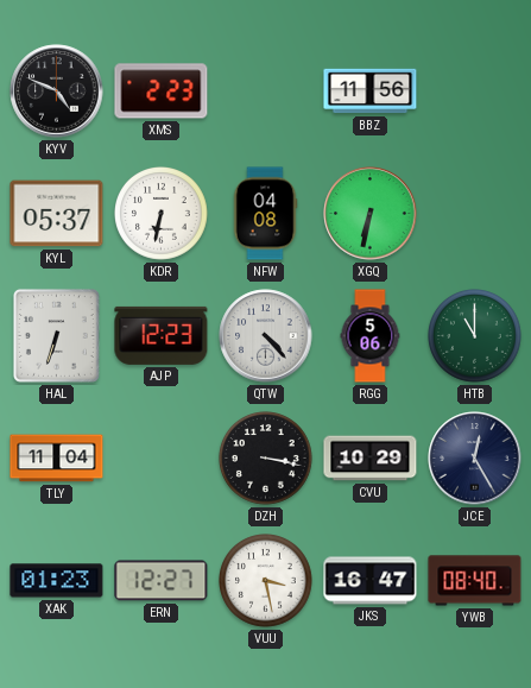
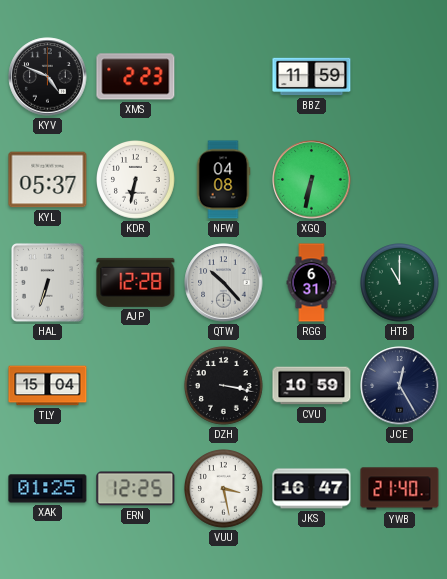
BBZ: 11:56 -> 11:59 (312, 77)
AJP: 12:23 -> 12:28 (136, 282)
QTW: 4:23 -> 10:23 (224, 283)
RGG: 5:06 -> 6:31 (312, 283)
TLY: 11:04 -> 15:04 (48, 386)
CVU: 10:29 -> 10:59 (312, 386)
XAK: 01:23 -> 01:25 (48, 489)
ERN: 12:27 -> 12:25 (136, 489)
YWB: 08:40 -> 21:40 (400, 489)
